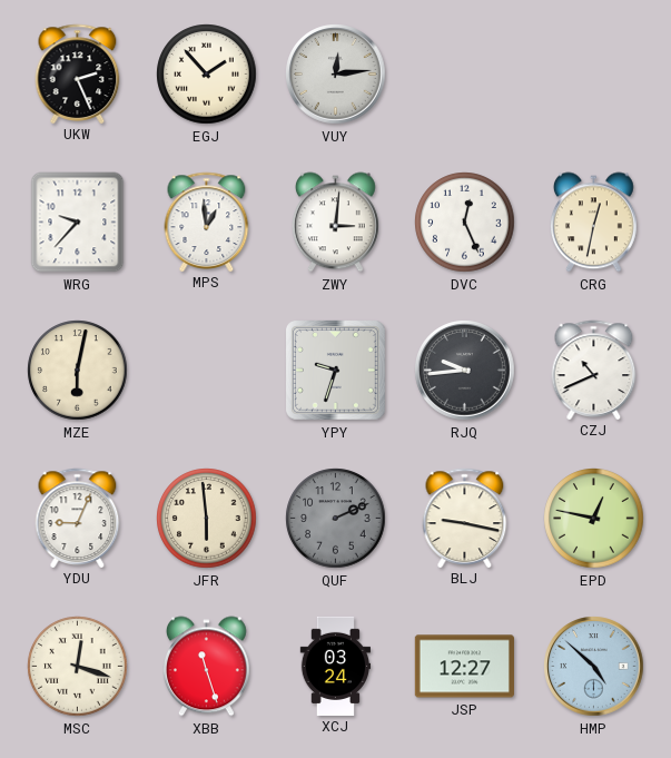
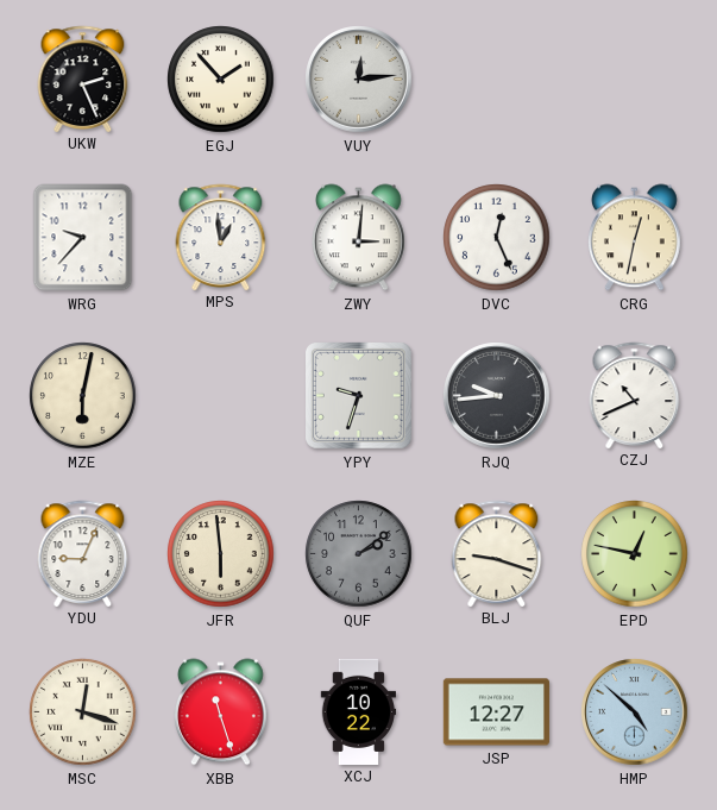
QUF: 2:11 -> 2:09 (359, 554)
BLJ: 9:17 -> 9:18 (497, 553)
XCJ: 03:24 -> 10:22 (359, 711)
